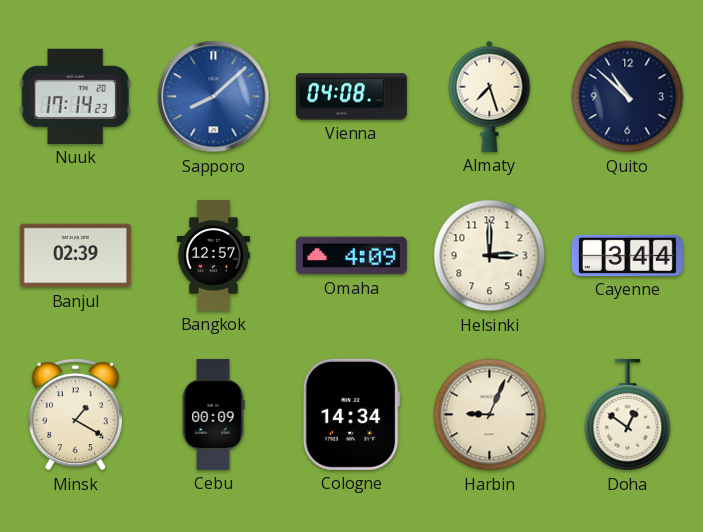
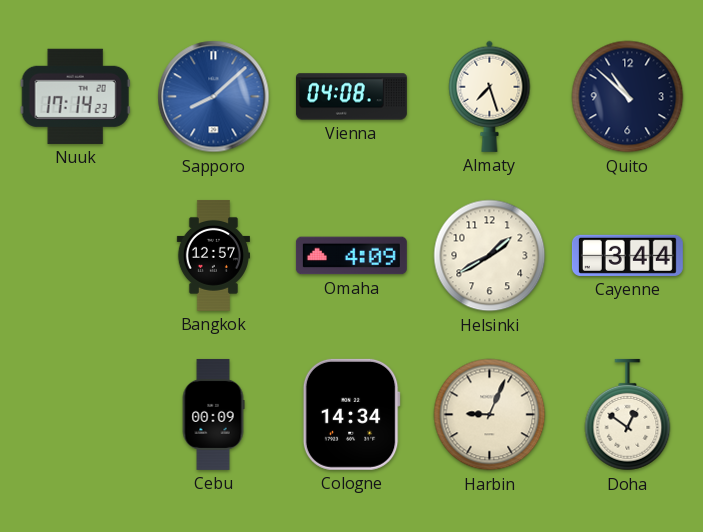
Banjul: 02:39 -> none (75, 256)
Helsinki: 3:00 -> 1:40 (490, 256)
Minsk: 1:20 -> none (75, 415)
